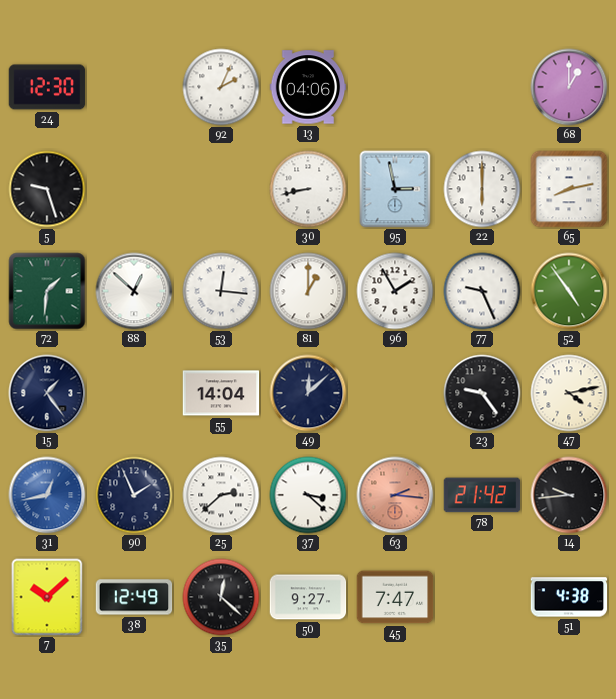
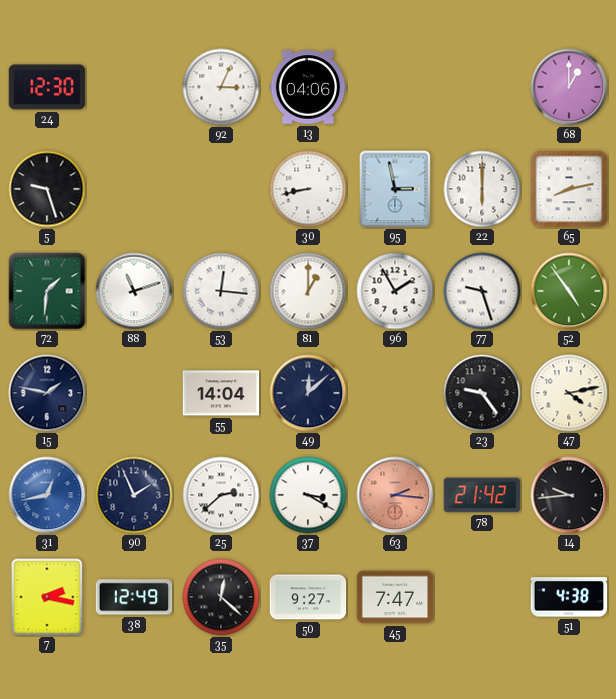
92: 2:04 -> 3:04 (221, 87)
88: 12:52 -> 11:12 (134, 291)
77: 9:26 -> 9:27 (482, 291)
15: 1:24 -> 1:47 (47, 393)
37: 3:22 -> 3:20 (308, 495)
7: 10:08 -> 2:17 (47, 597)
